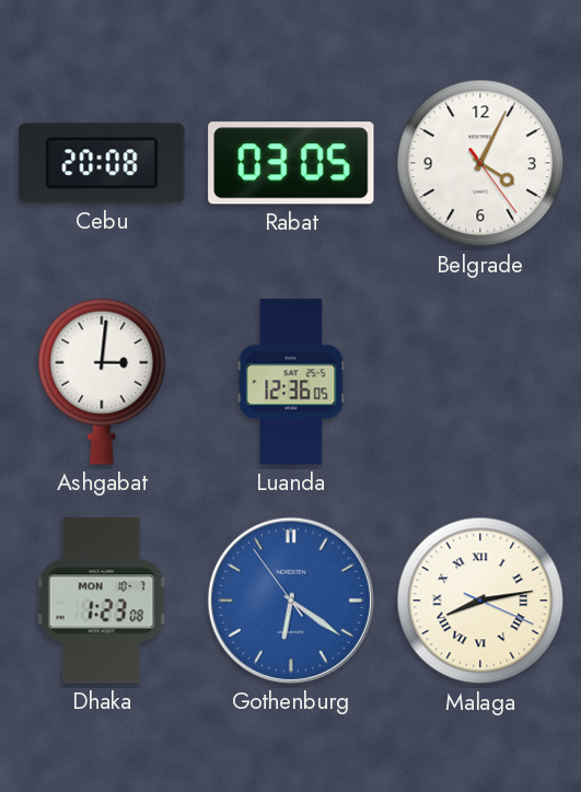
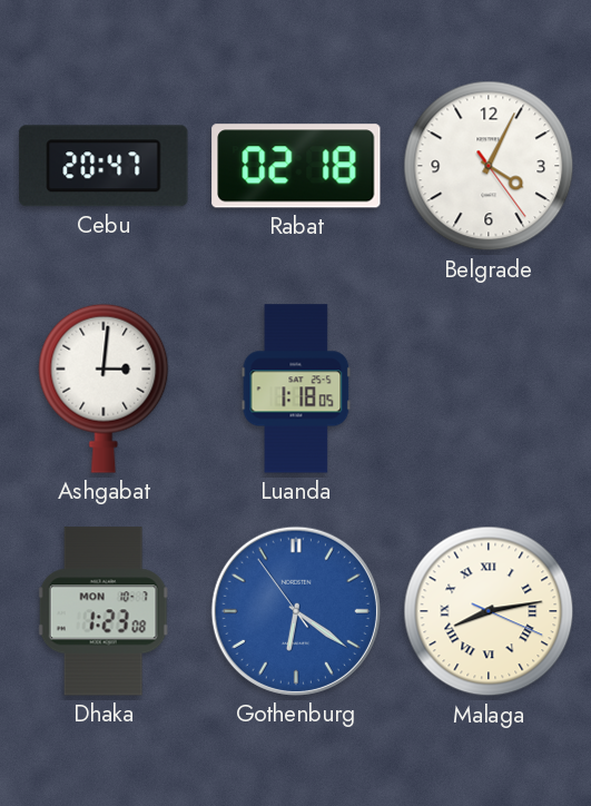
Cebu: 20:08 -> 20:47 (104, 166)
Rabat: 03:05 -> 02:18 (296, 166)
Luanda: 12:36 -> 1:18 (296, 389)
